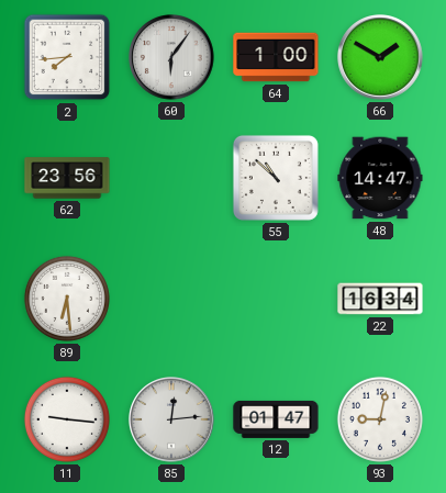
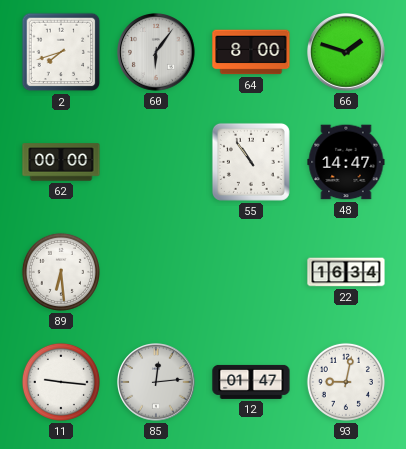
2: 7:44 -> 7:42 (61, 52)
64: 1:00 -> 8:00 (251, 52)
66: 1:50 -> 1:48 (346, 52)
62: 23:56 -> 00:00 (61, 162)
55: 10:52 -> 10:54 (251, 162)
